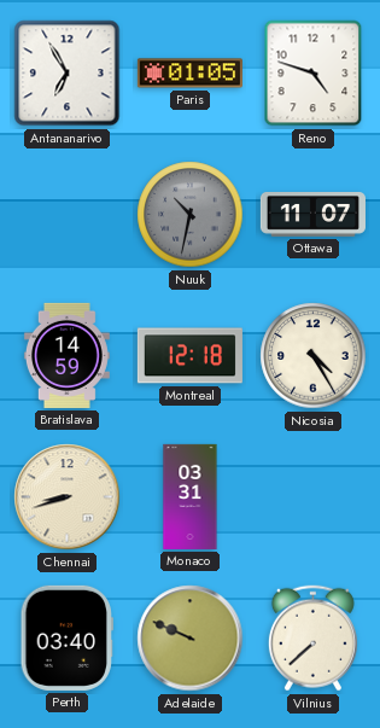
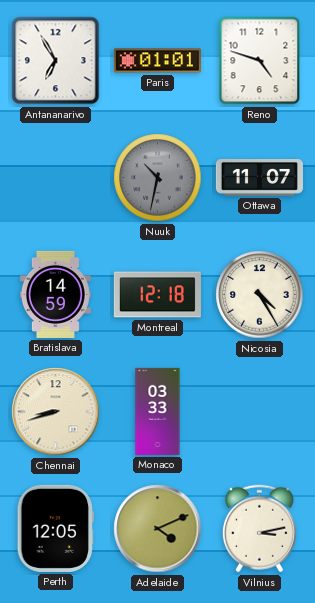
Paris: 01:05 -> 01:01 (157, 61)
Monaco: 03:31 -> 03:33 (158, 411)
Perth: 03:40 -> 12:05 (55, 528)
Adelaide: 9:49 -> 4:11 (158, 529)
Vilnius: 7:38 -> 3:13 (259, 529)
